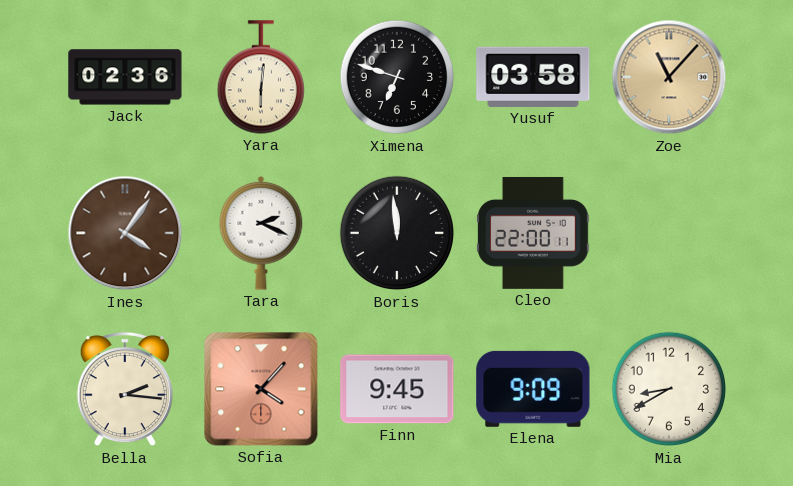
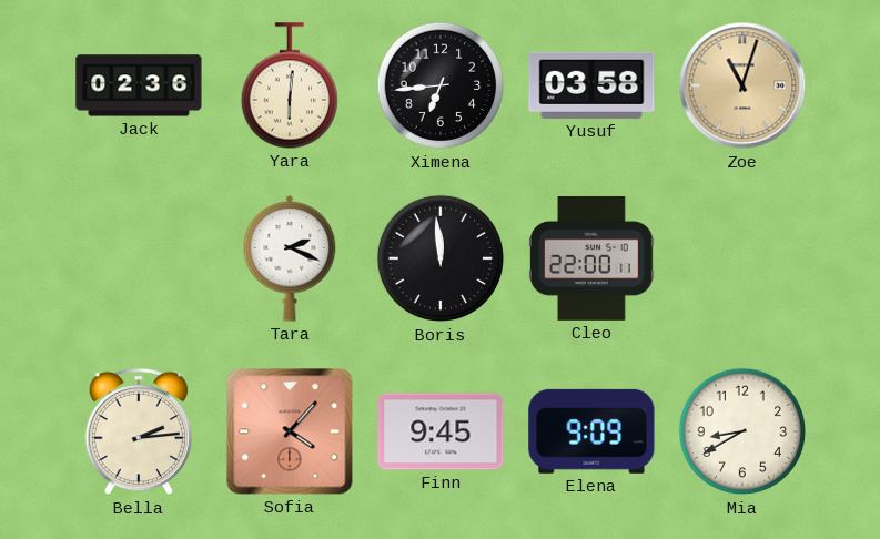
Ximena: 6:48 -> 6:44 (441, 85)
Zoe: 11:07 -> 11:03 (742, 85)
Ines: 4:06 -> none (125, 233)
Bella: 2:16 -> 2:14 (139, 431)
